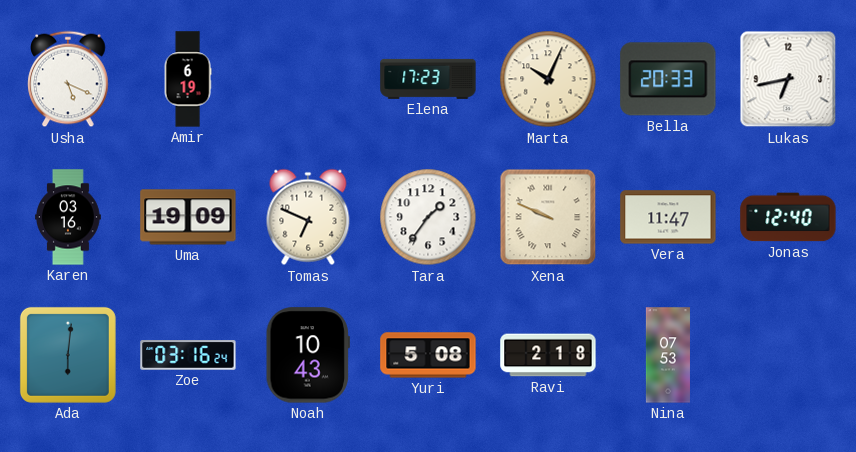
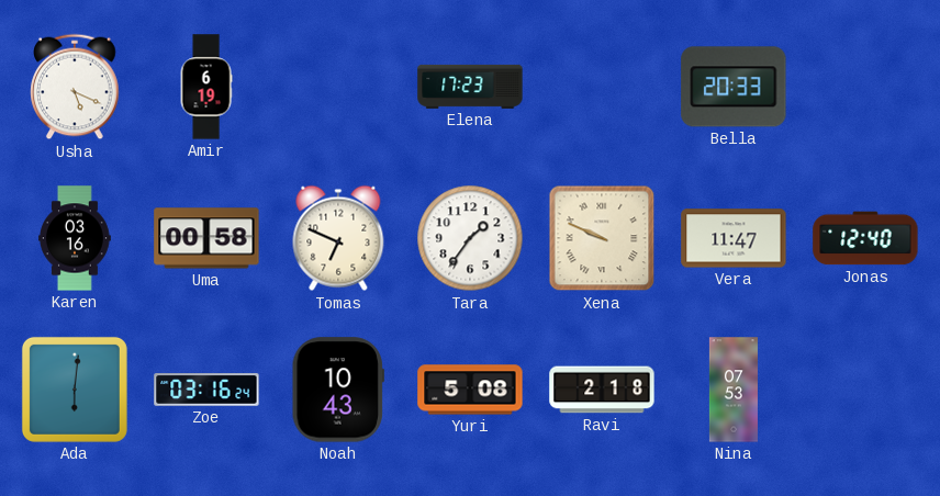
Marta: 10:04 -> none (548, 79)
Lukas: 6:43 -> none (788, 79)
Uma: 19:09 -> 00:58 (206, 238)
